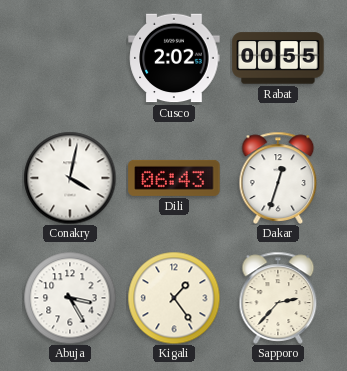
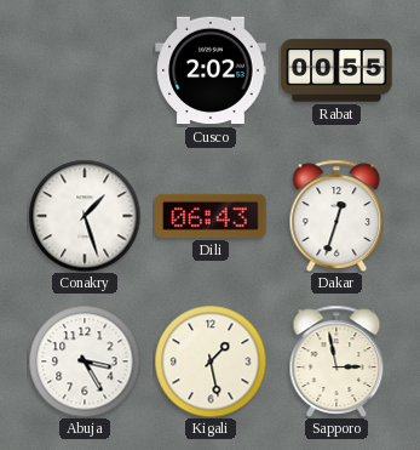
Conakry: 4:02 -> 1:27 (85, 216)
Kigali: 1:24 -> 1:28 (211, 361)
Sapporo: 2:37 -> 2:58 (336, 361)
